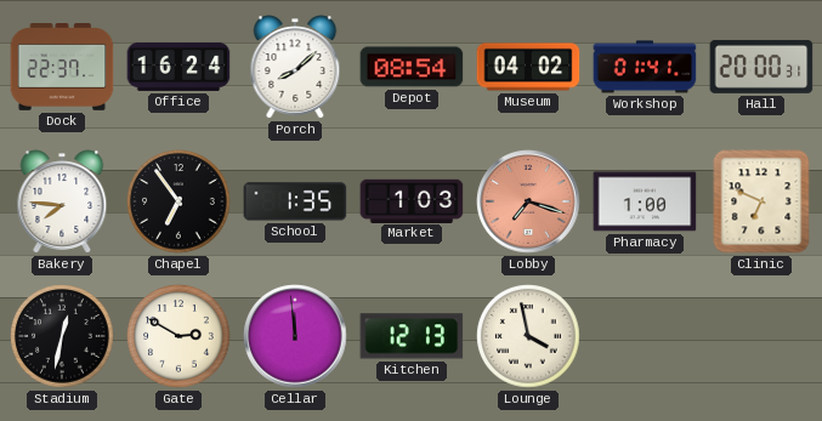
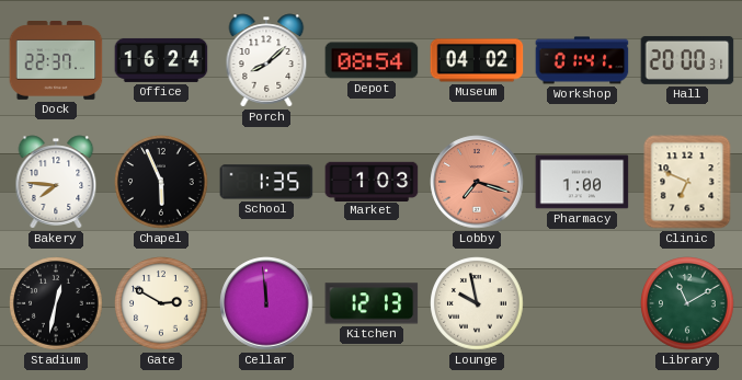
Chapel: 6:54 -> 5:56 (161, 182)
Lounge: 3:58 -> 9:58 (477, 303)
Library: none -> 11:10 (687, 303)
